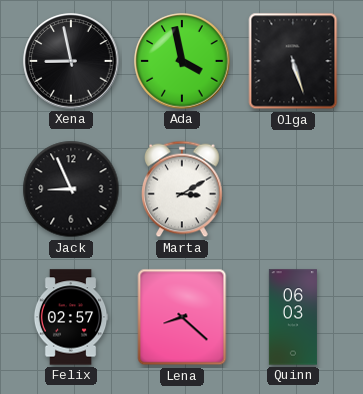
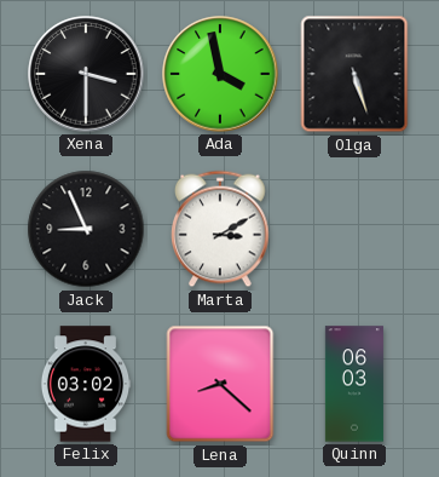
Xena: 8:58 -> 3:30 (86, 74)
Felix: 02:57 -> 03:02 (86, 384)
